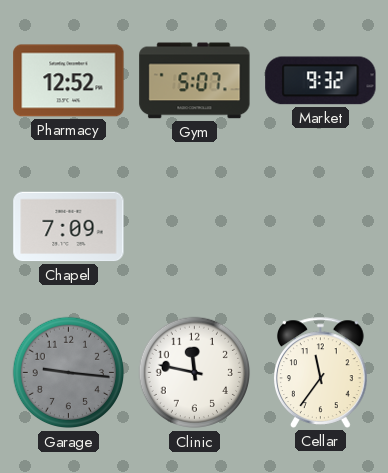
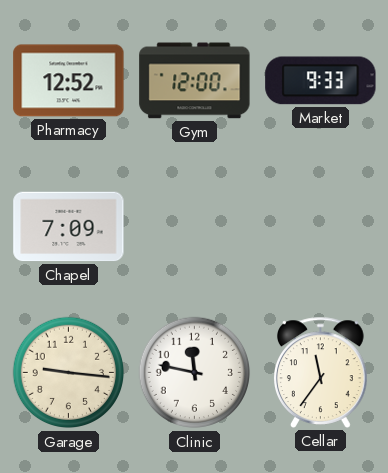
Gym: 5:07 -> 12:00 (195, 81)
Market: 9:32 -> 9:33 (321, 81)
Garage dial: grey -> cream (69, 373)
